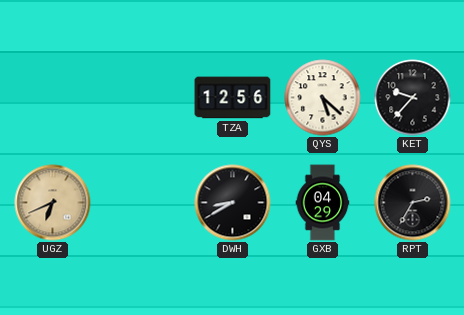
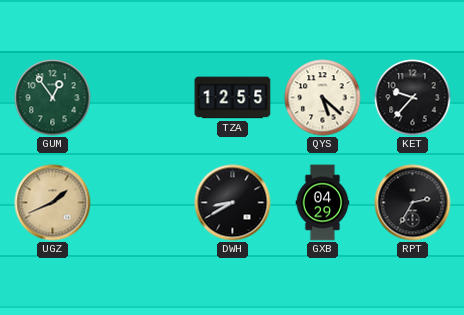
GUM: none -> 12:54 (53, 98)
TZA: 12:56 -> 12:55 (233, 98)
UGZ: 6:41 -> 1:41 (53, 203)
